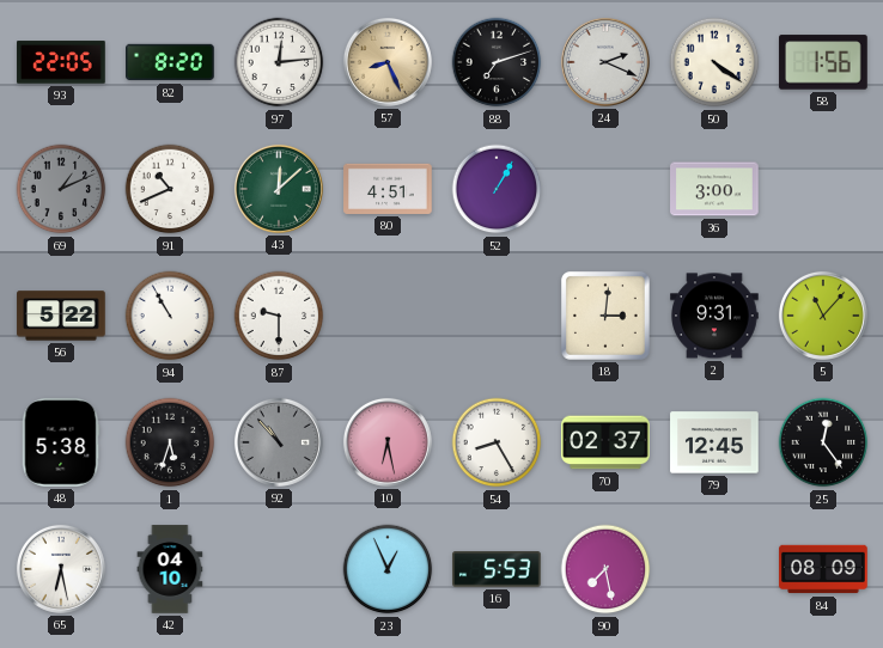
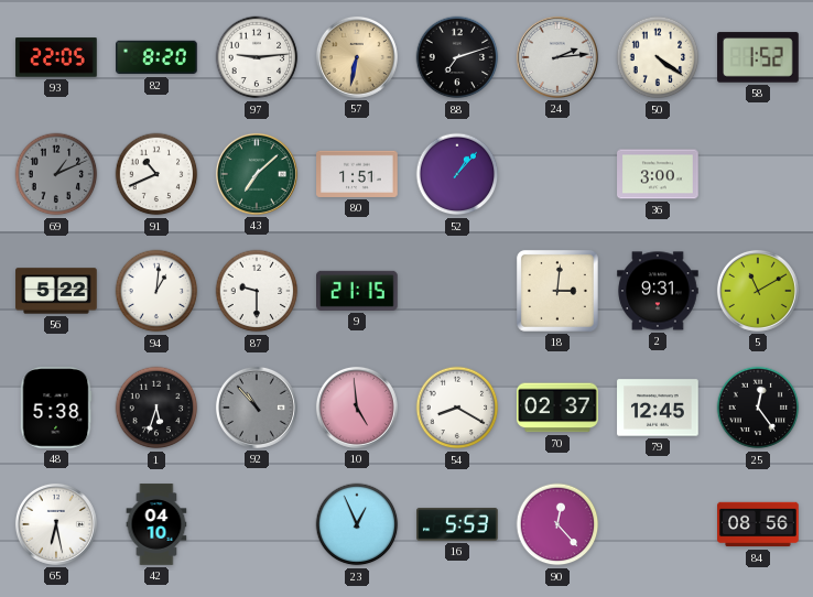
97: 12:14 -> 9:14 (257, 57)
57: 8:26 -> 6:32 (357, 57)
24: 2:19 -> 2:14 (557, 57)
58: 1:56 -> 1:52 (758, 57)
43: 12:08 -> 7:08 (257, 174)
80: 4:51 -> 1:51 (357, 174)
52: 1:05 -> 1:07 (457, 174)
94: 10:55 -> 1:01 (156, 291)
9: none -> 21:15 (358, 291)
5: 11:07 -> 11:10 (758, 291)
10: 6:28 -> 4:59 (357, 408)
54: 8:25 -> 8:20 (457, 408)
90: 7:28 -> 12:23 (557, 524)
84: 08:09 -> 08:56 (758, 524)
